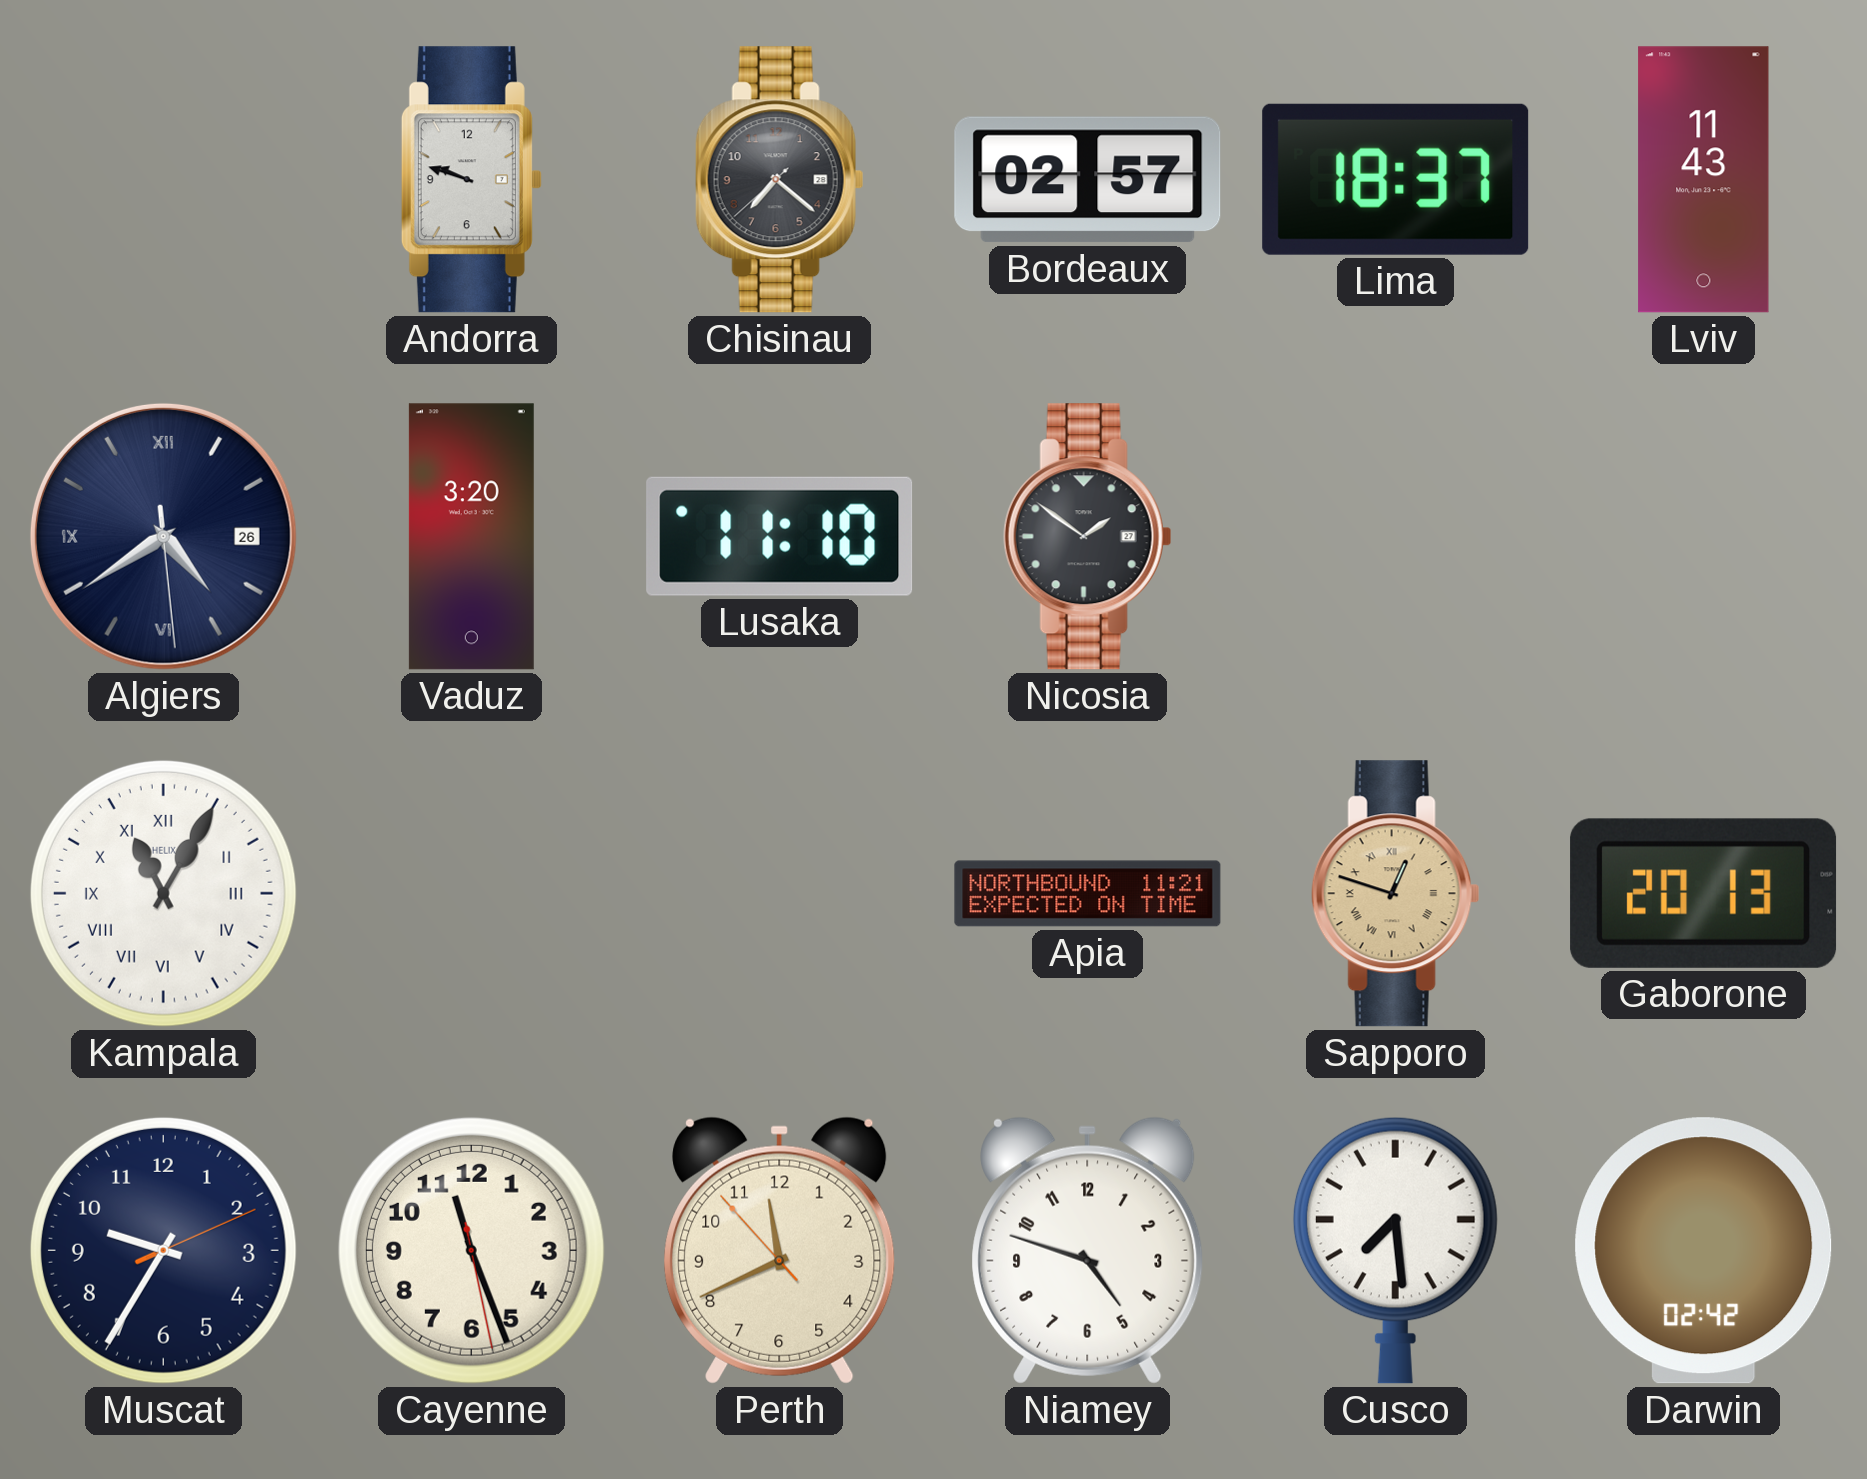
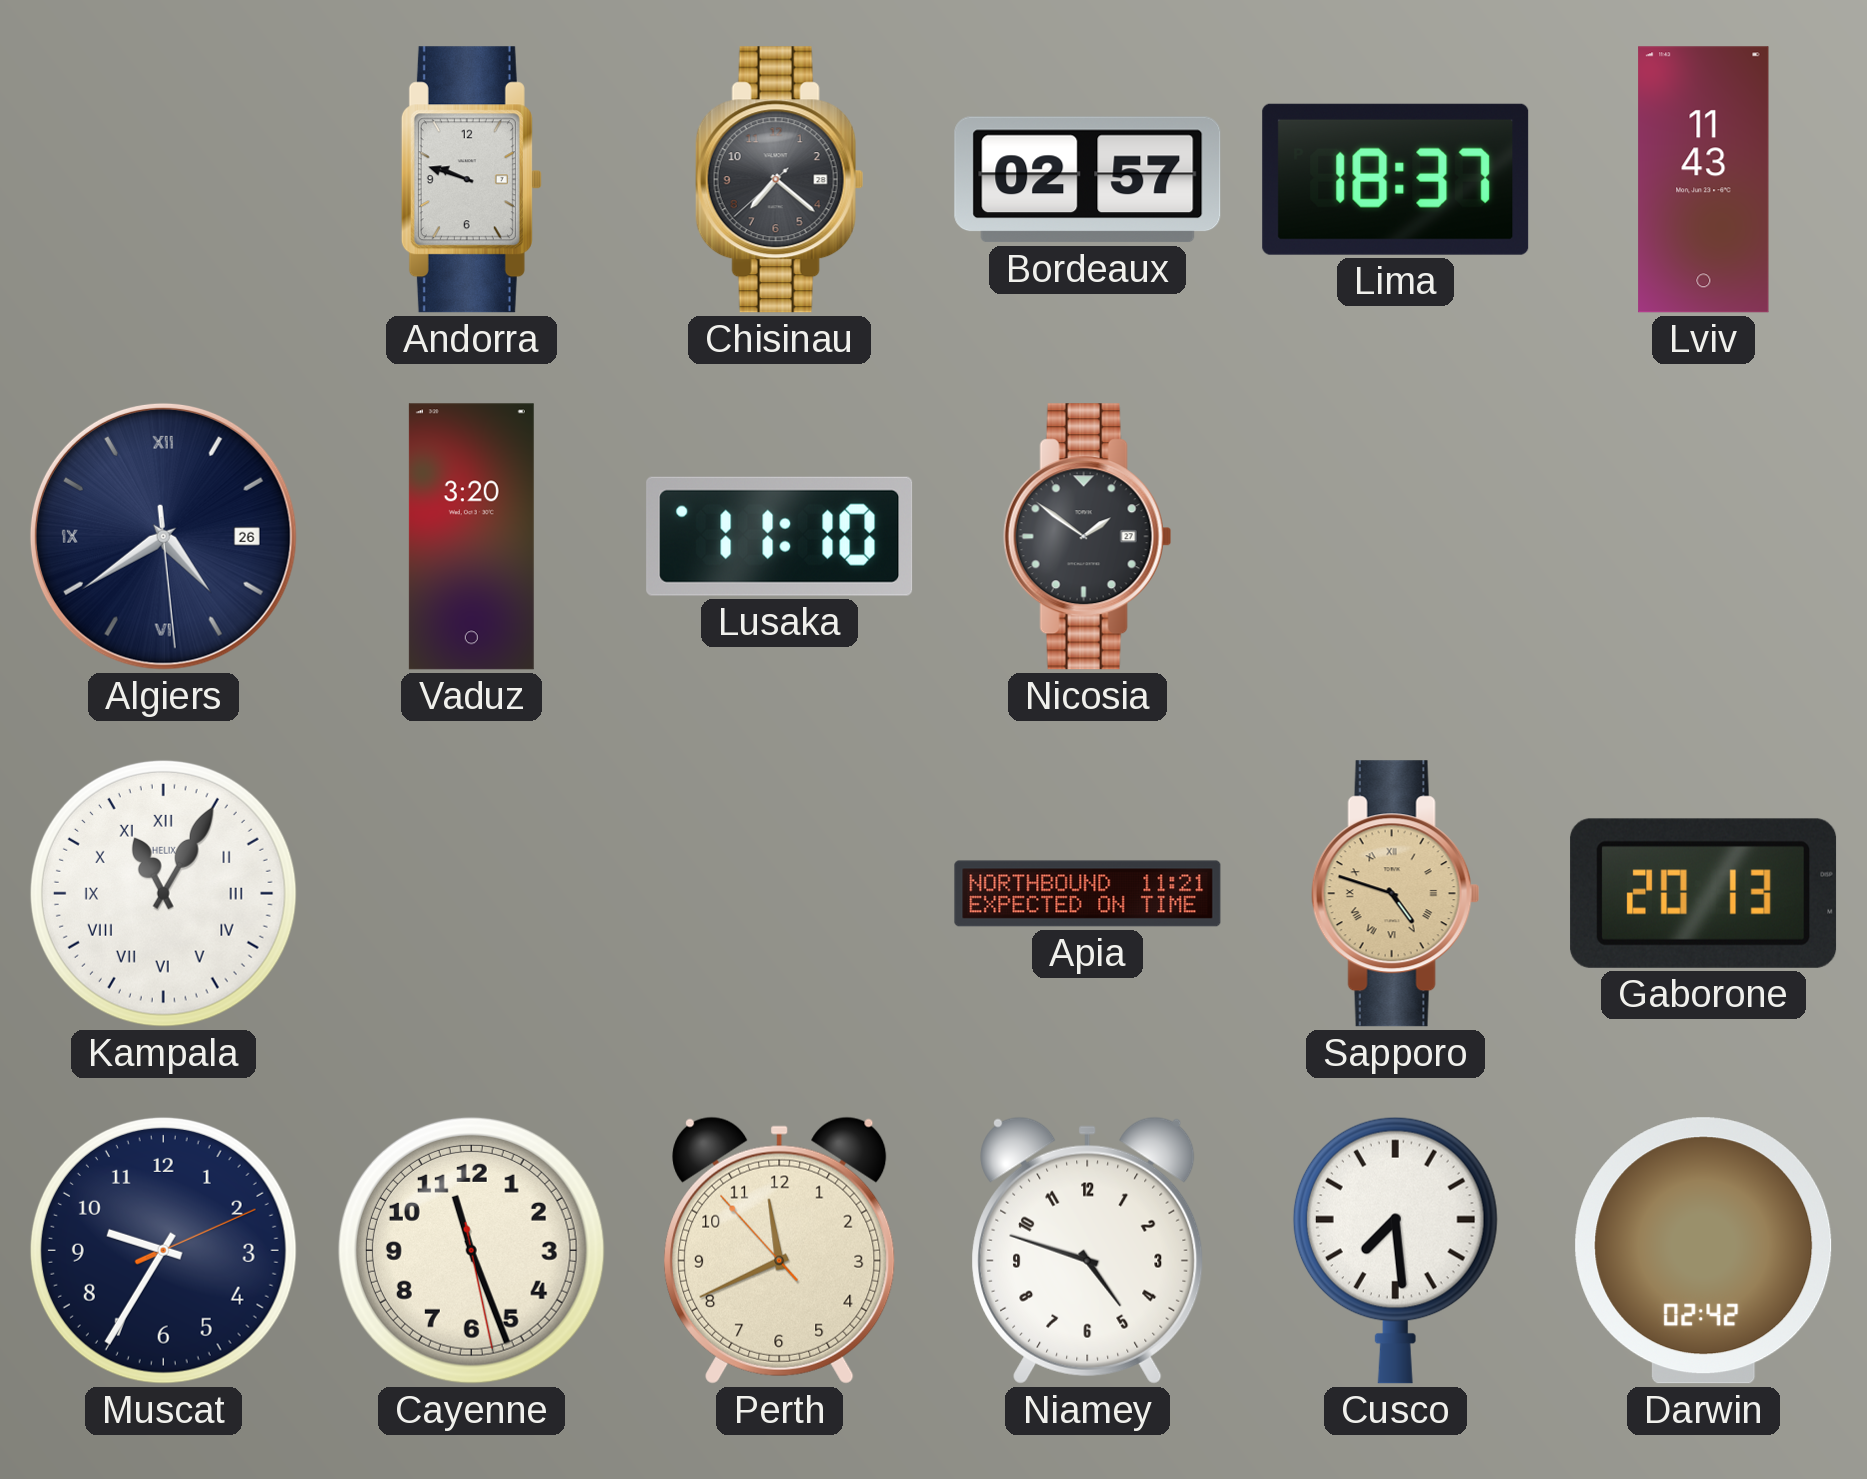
Sapporo: 12:48 -> 4:48 (1395, 894)
